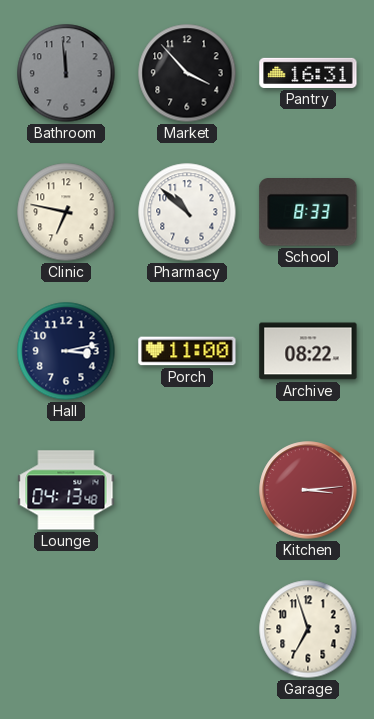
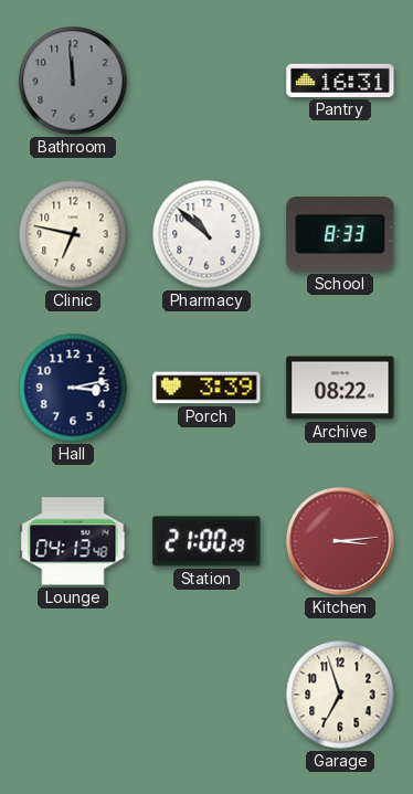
Market: 3:53 -> none (187, 73)
Porch: 11:00 -> 3:39 (206, 388)
Station: none -> 21:00 (206, 541)
